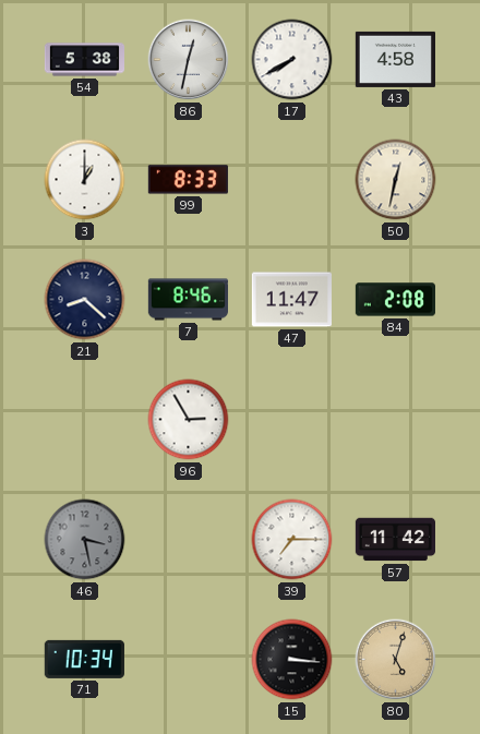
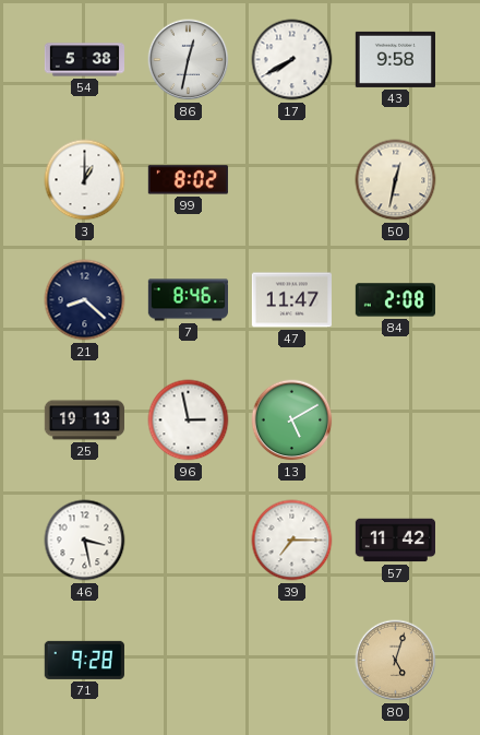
43: 4:58 -> 9:58 (395, 59)
99: 8:33 -> 8:02 (188, 180)
25: none -> 19:13 (84, 420)
96: 2:55 -> 2:58 (189, 420)
13: none -> 5:10 (292, 420)
46 dial: grey -> white (85, 541)
71: 10:34 -> 9:28 (84, 660)
15: 3:16 -> none (292, 660)
